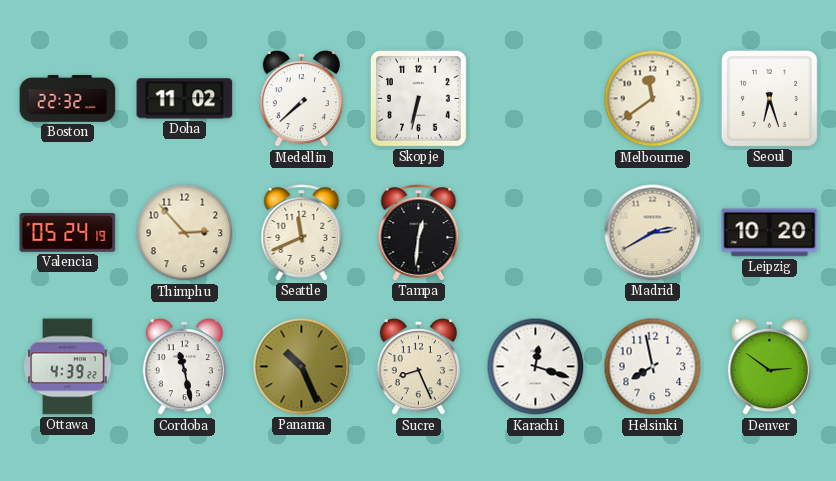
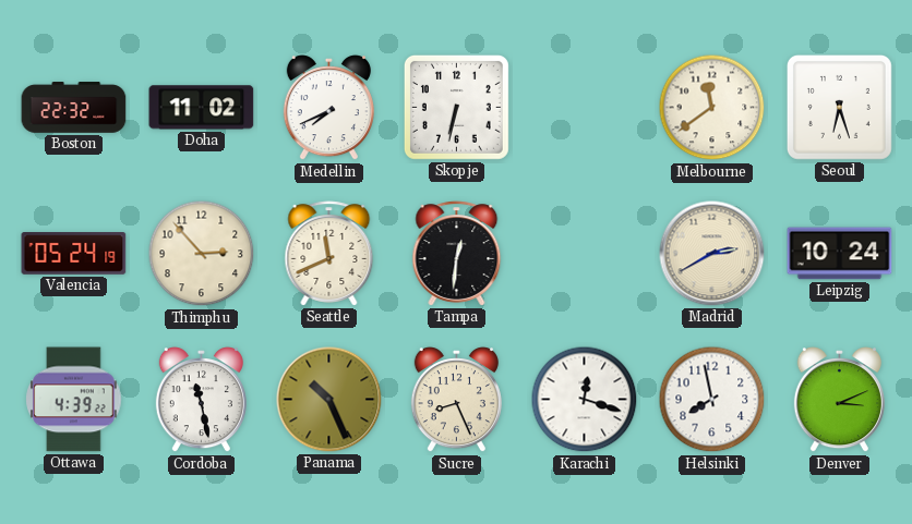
Medellin: 7:38 -> 7:41 (328, 109)
Leipzig: 10:20 -> 10:24 (840, 254)
Denver: 2:51 -> 3:11 (839, 401)
